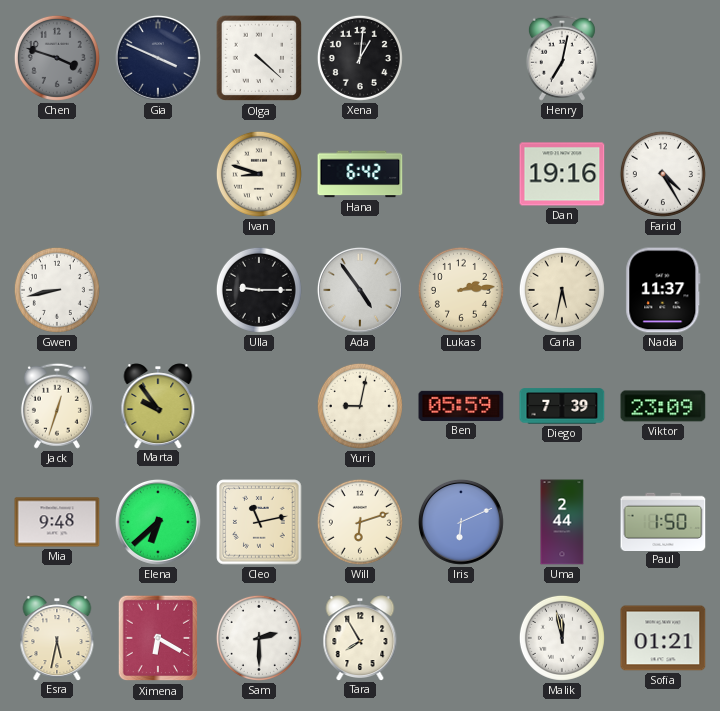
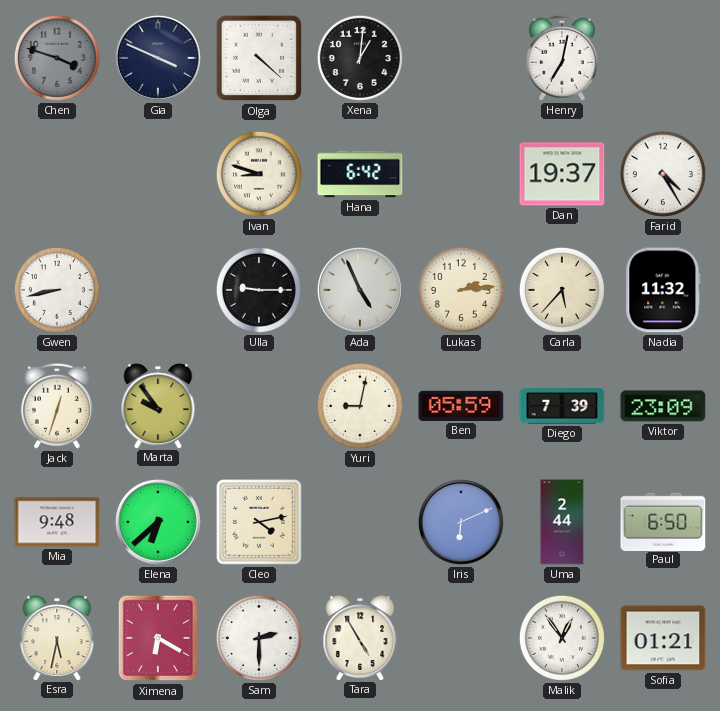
Dan: 19:16 -> 19:37 (562, 174)
Ada: 4:54 -> 4:56 (360, 290)
Carla: 5:32 -> 5:37 (562, 290)
Nadia: 11:37 -> 11:32 (663, 290)
Cleo: 11:13 -> 4:13 (259, 522)
Will: 6:12 -> none (360, 522)
Paul: 1:50 -> 6:50 (663, 521)
Tara: 7:55 -> 4:55 (360, 638)
Malik: 11:58 -> 12:54 (562, 638)
